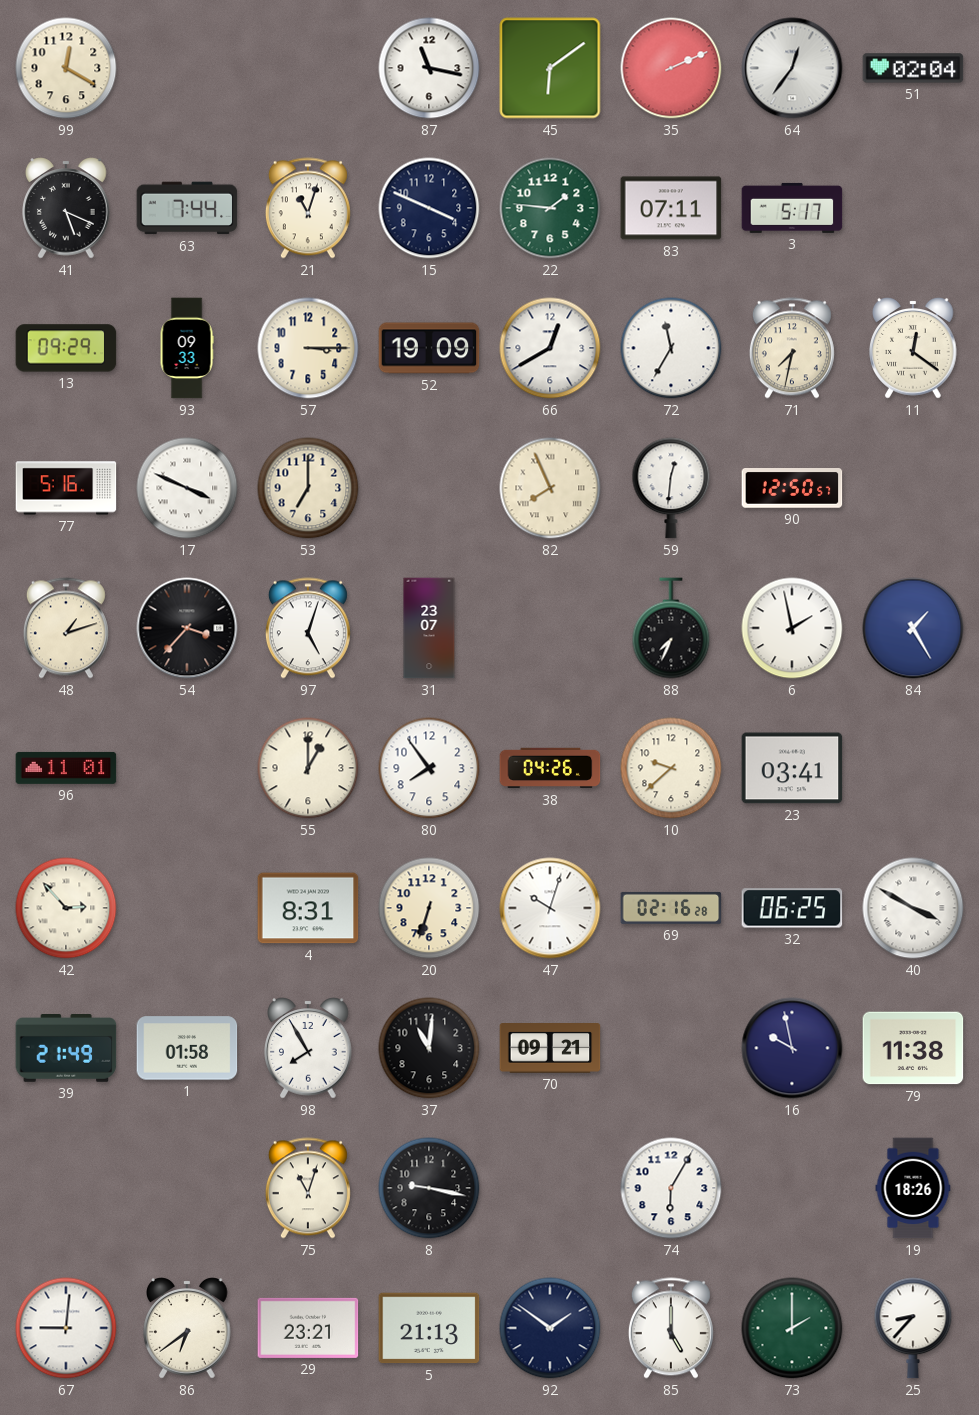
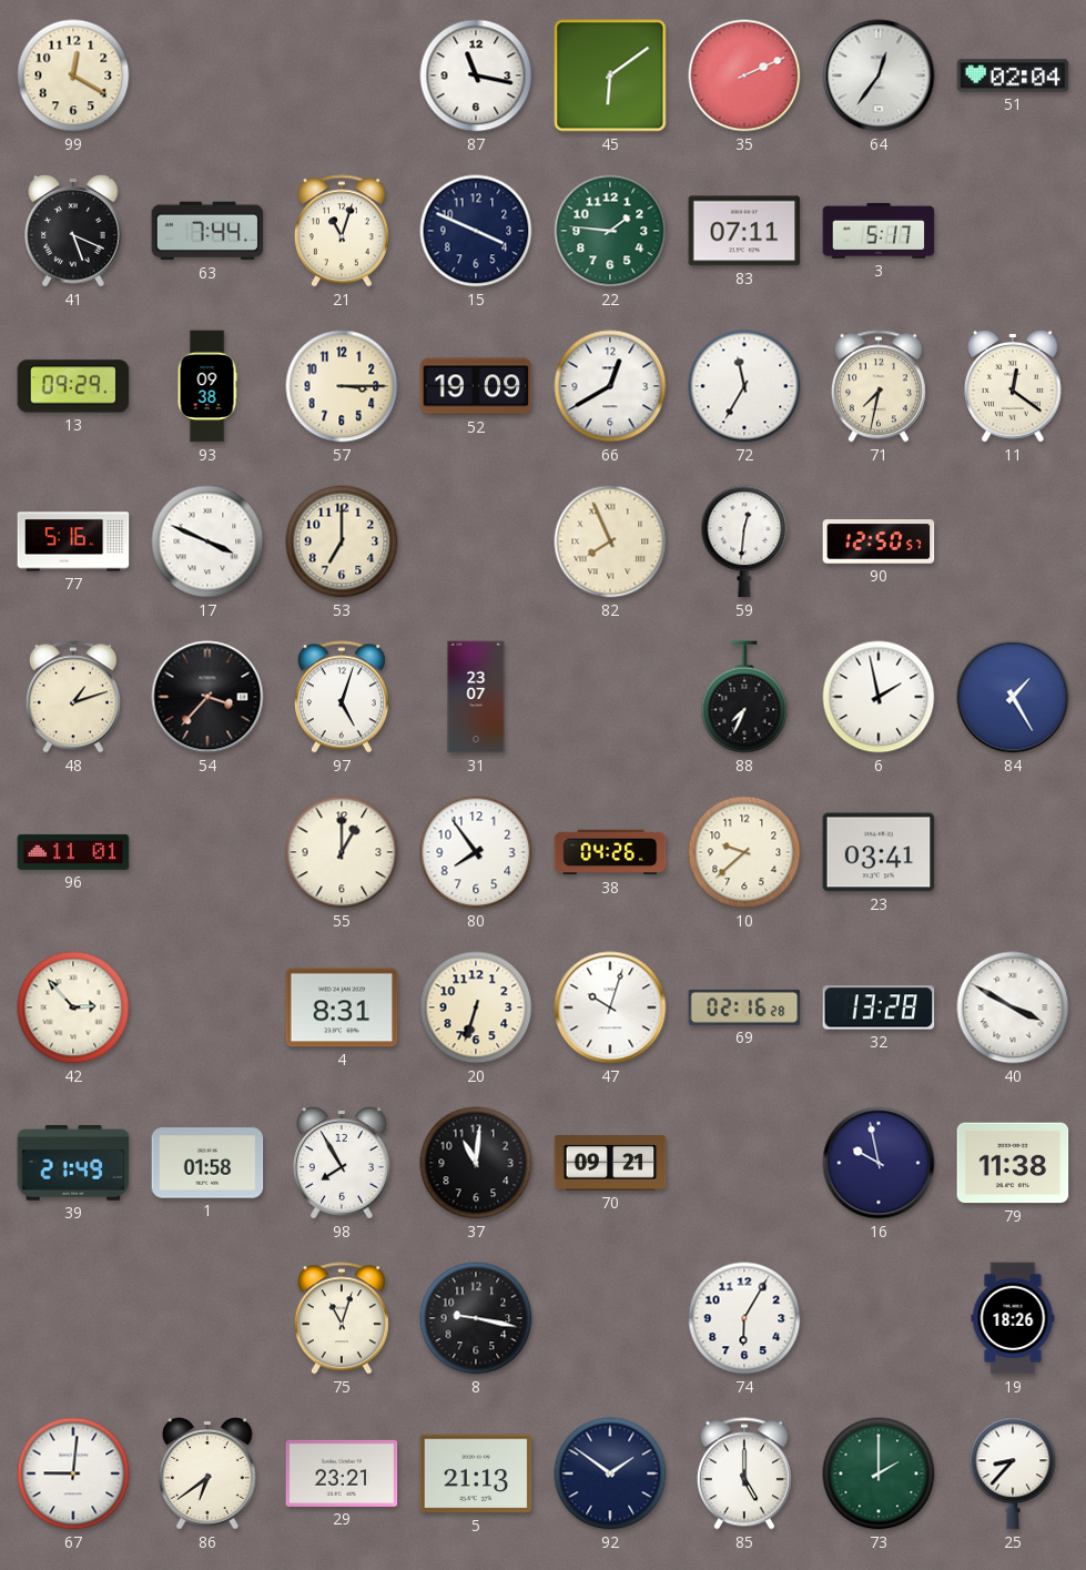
93: 09:33 -> 09:38 (207, 386)
32: 06:25 -> 13:28 (879, 1007)
